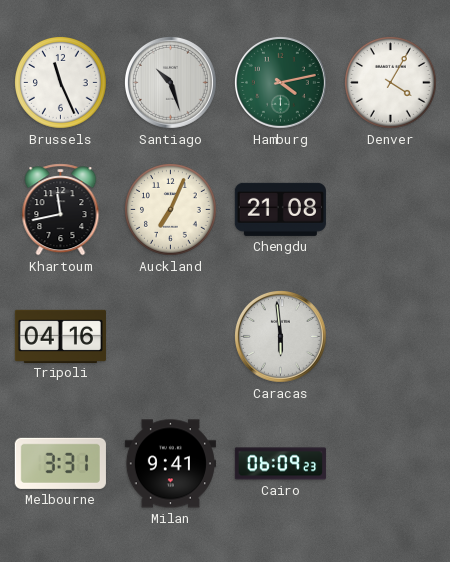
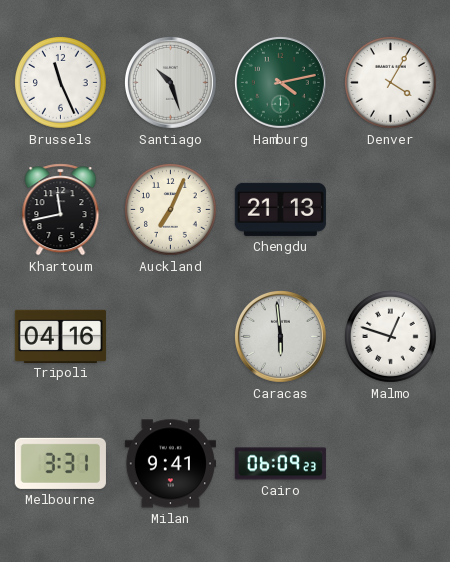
Chengdu: 21:08 -> 21:13 (280, 209)
Malmo: none -> 12:48 (391, 337)
